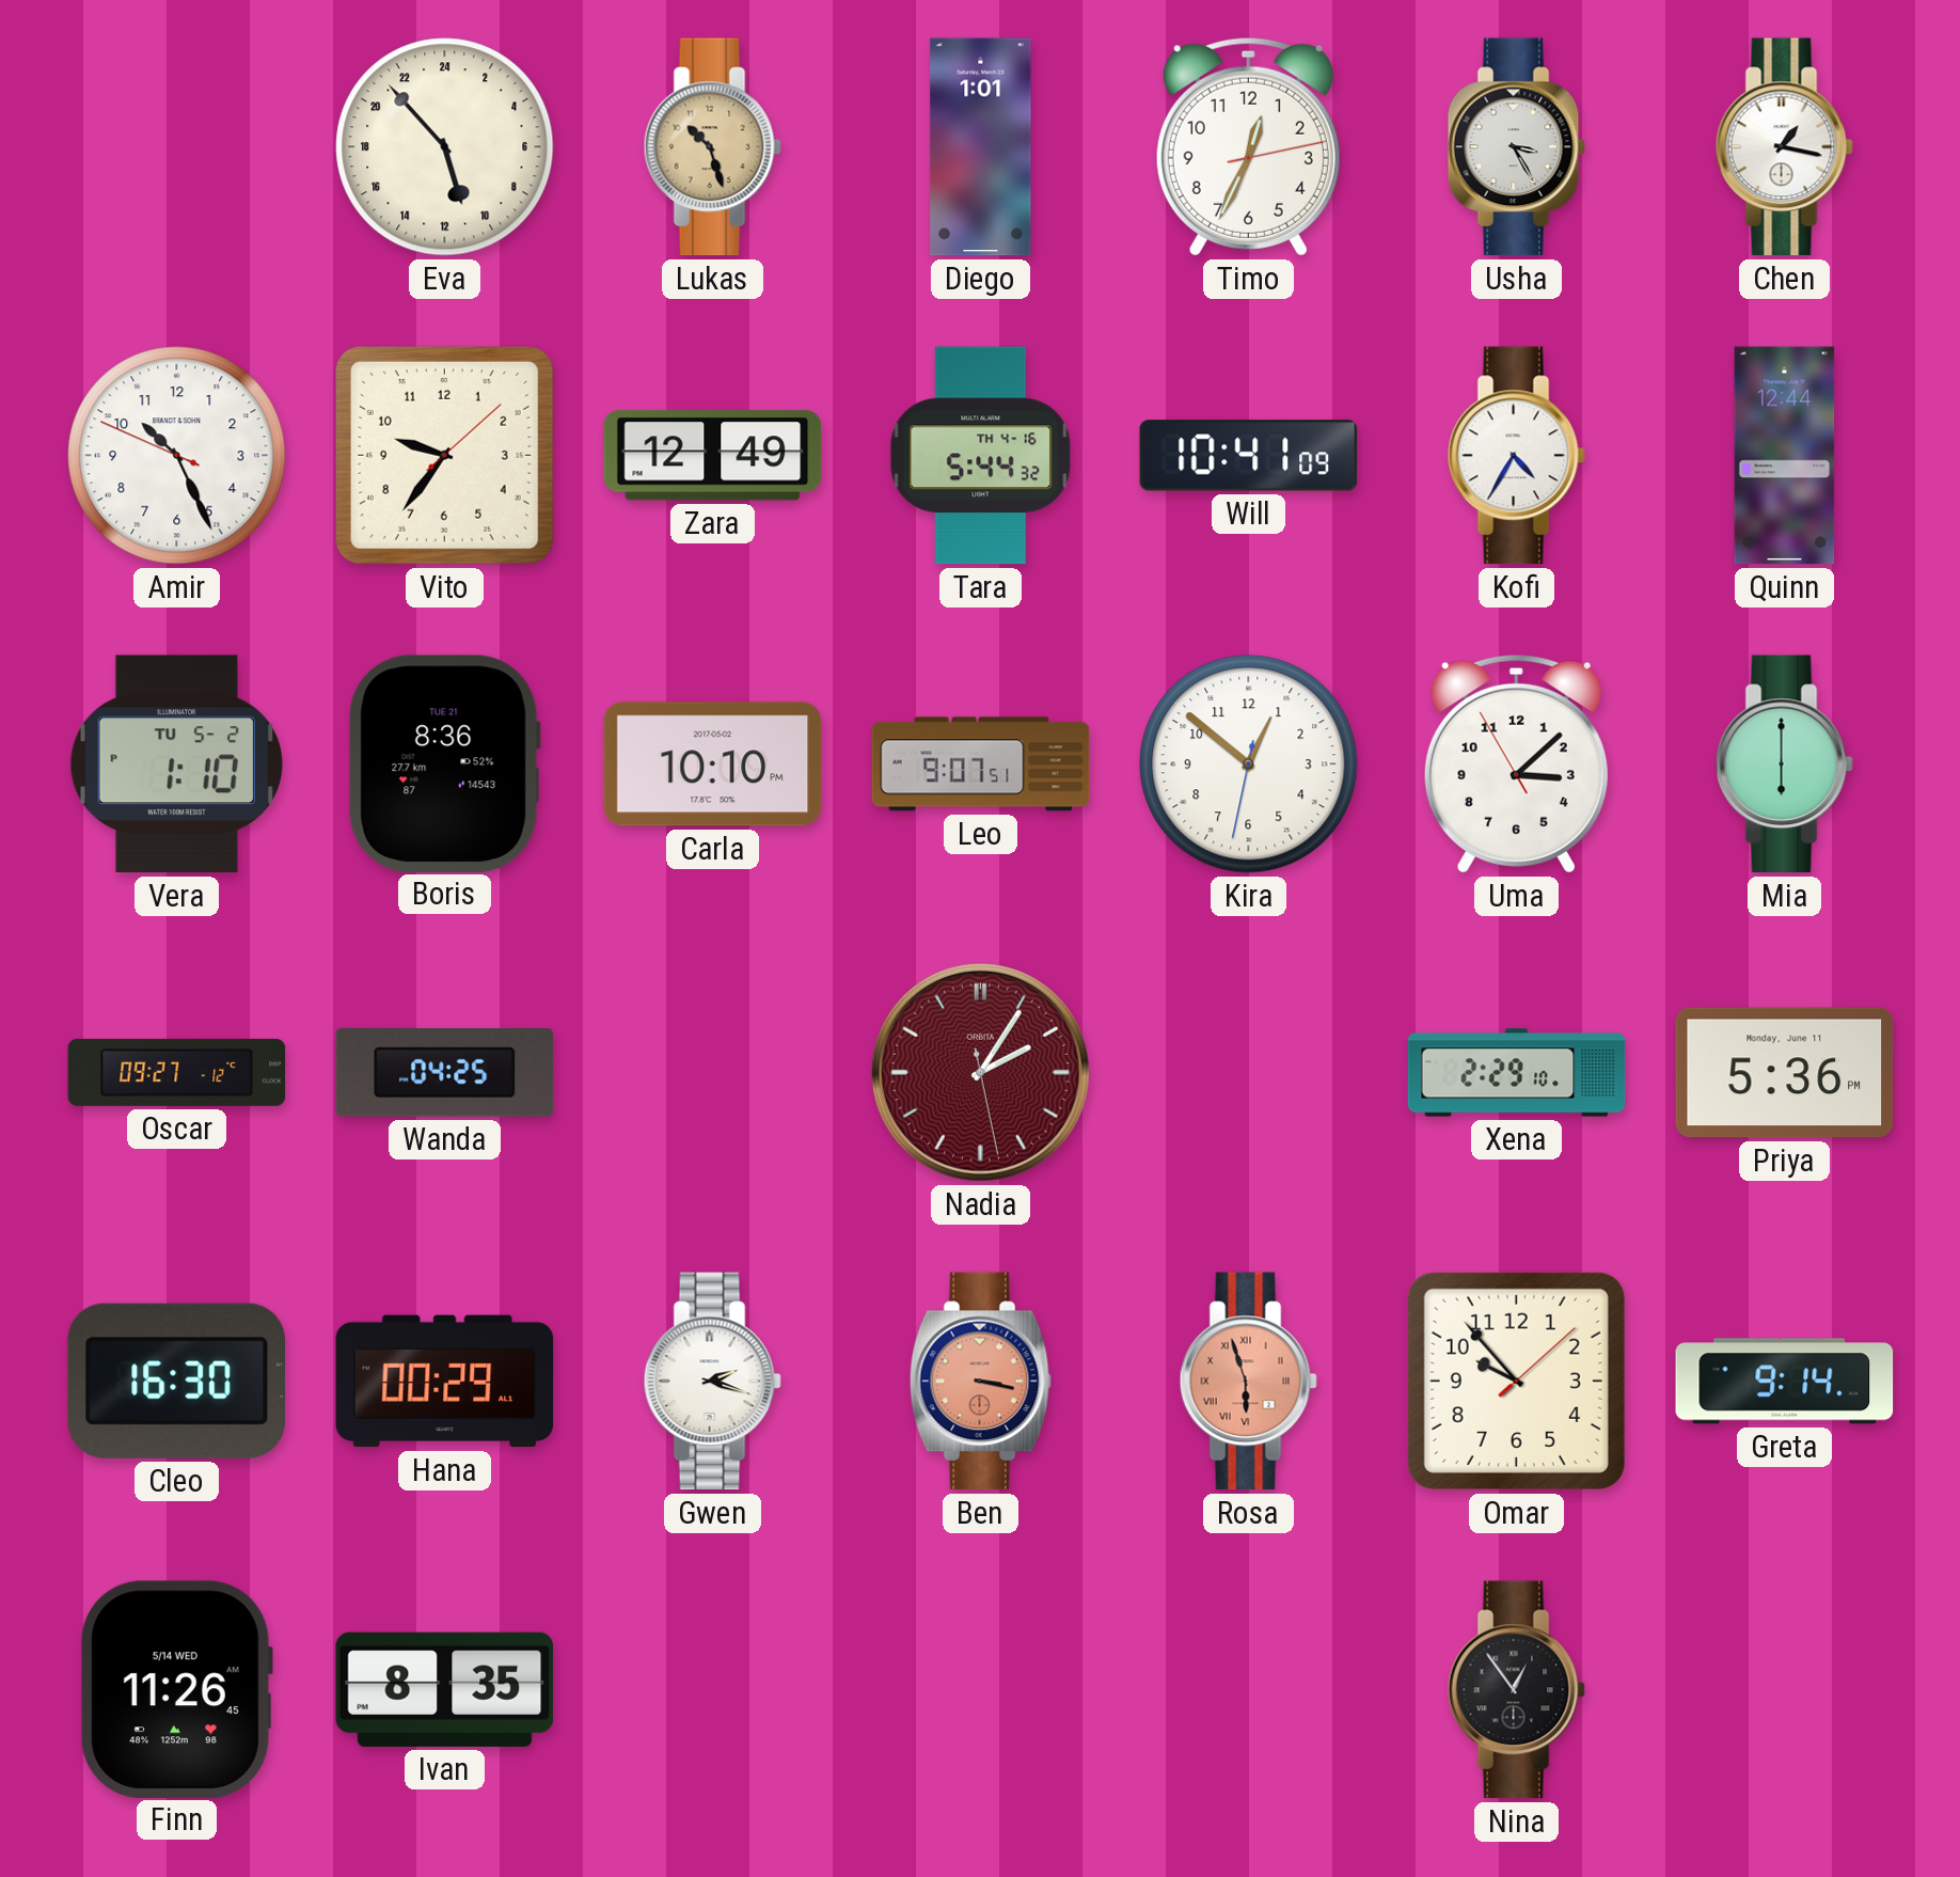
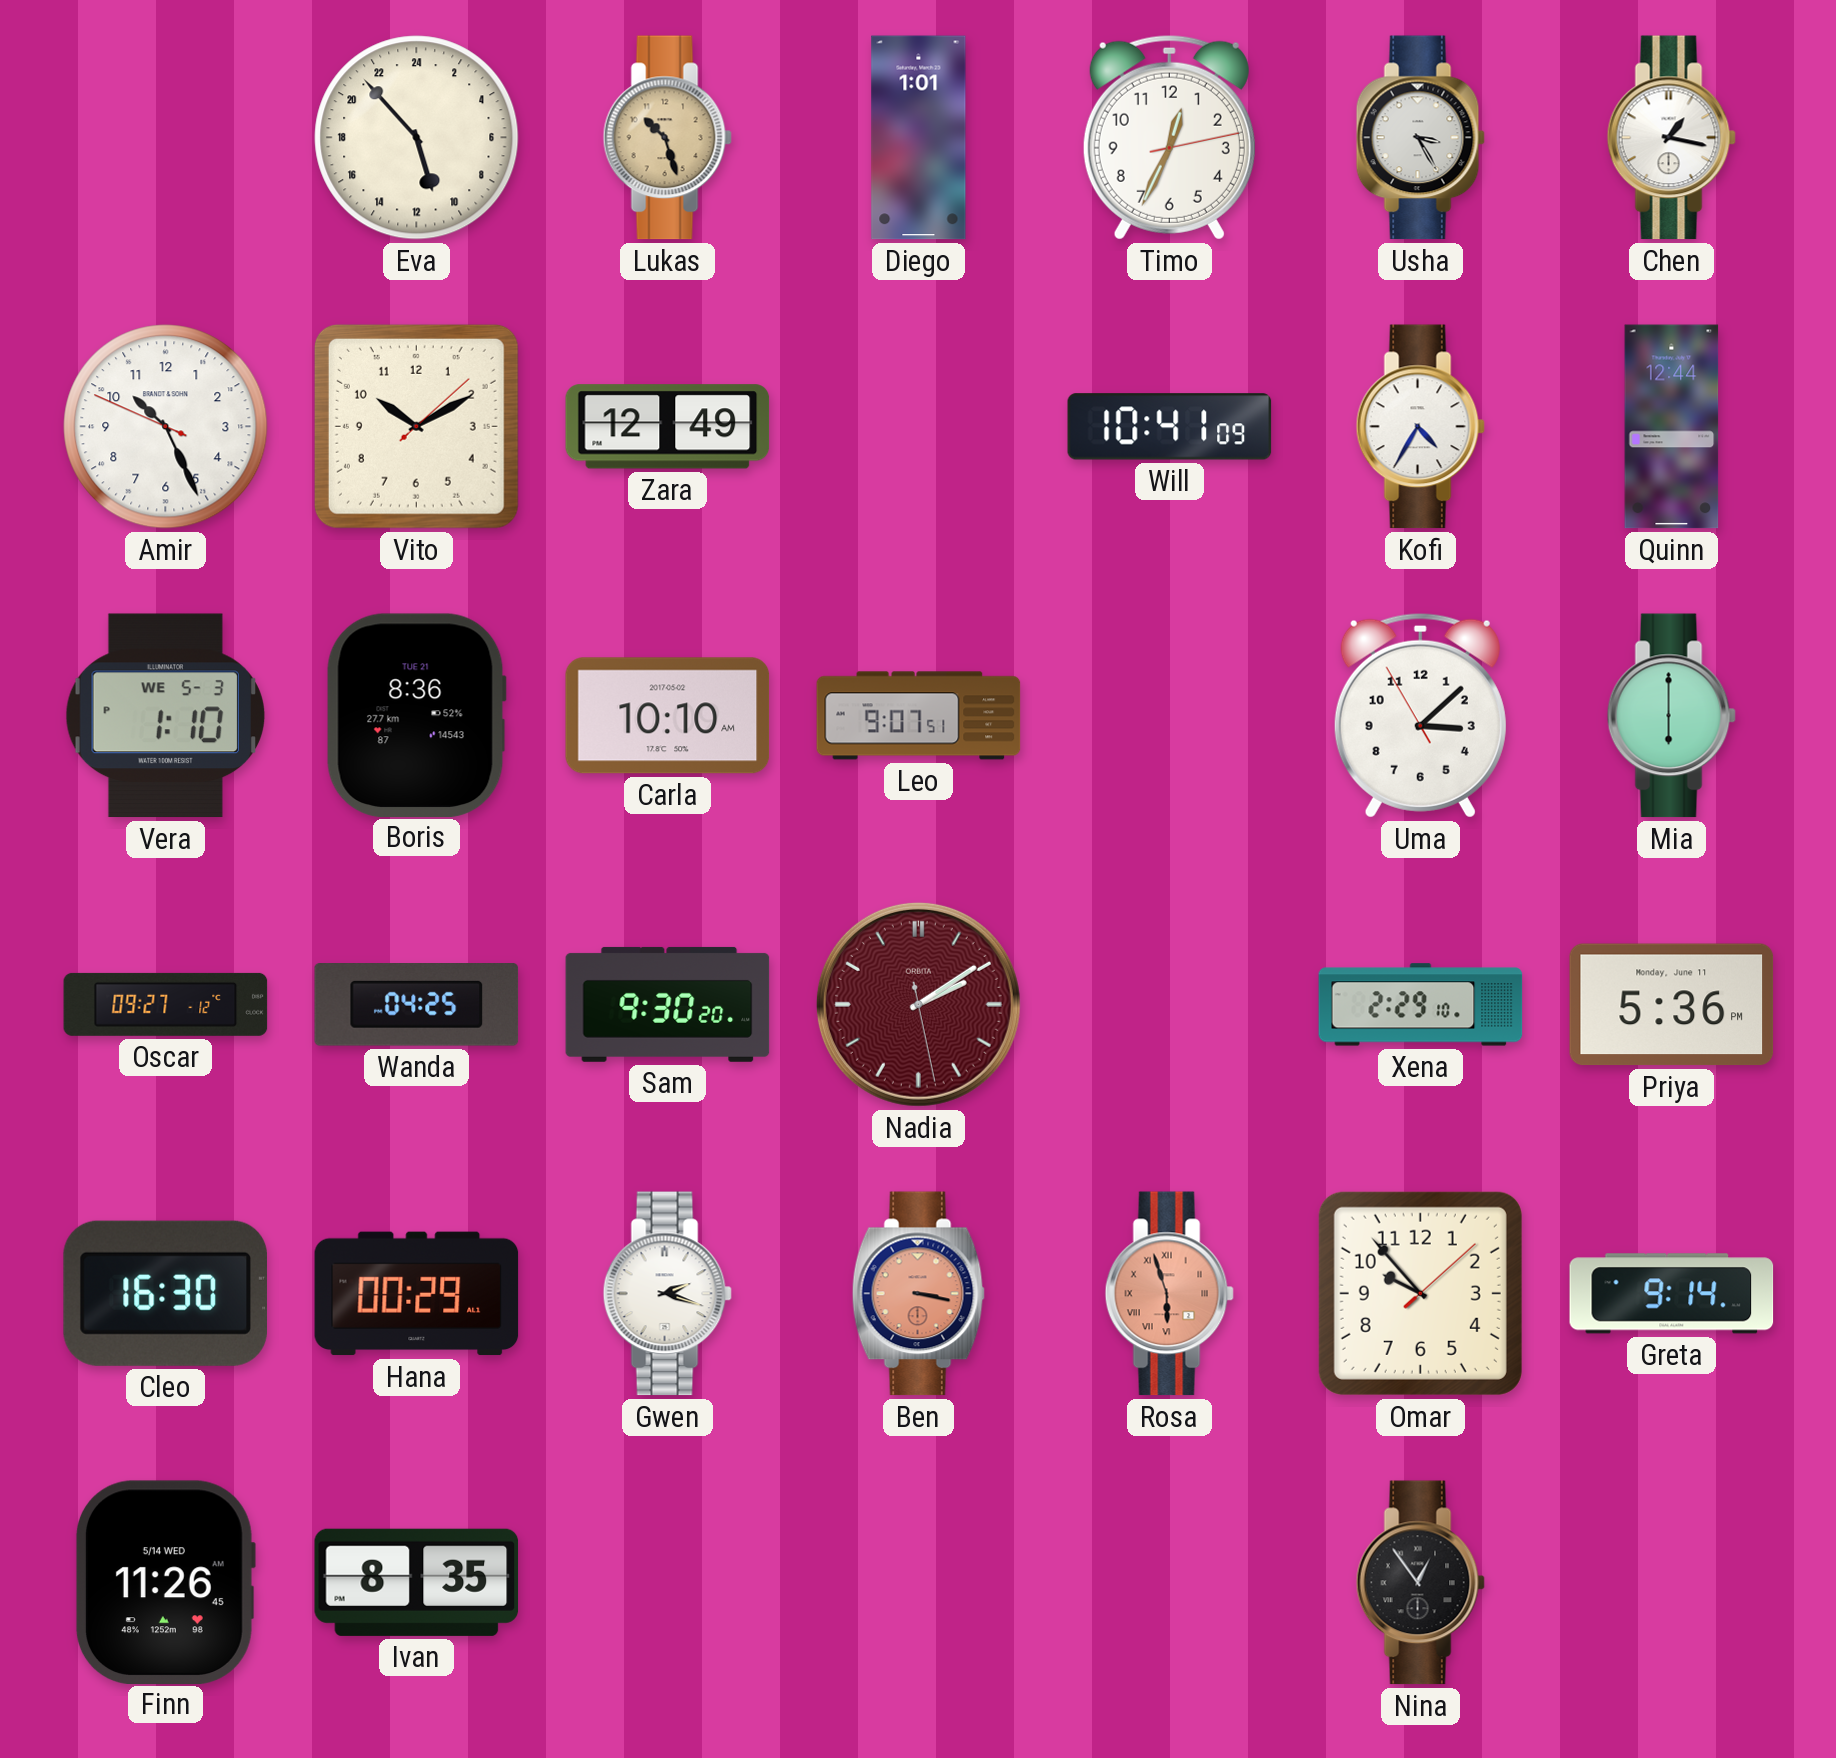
Vito: 9:36 -> 10:10 (416, 426)
Tara: 5:44 -> none (981, 456)
Vera date: TU 5-2 -> WE 5-3 (165, 716)
Carla: 10:10 PM -> 10:10 AM (668, 716)
Kira: 12:51 -> none (1249, 764)
Sam: none -> 9:30 (668, 1004)
Nadia: 2:05 -> 2:09 (918, 1004)
